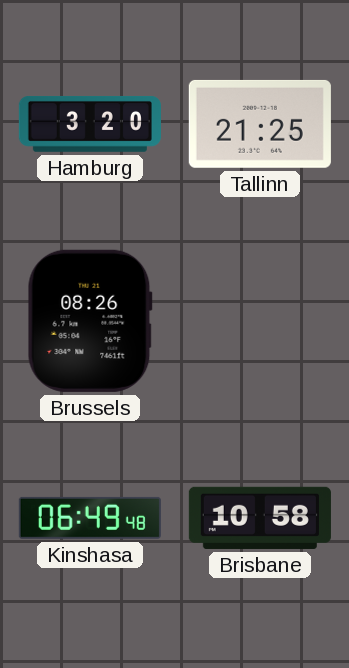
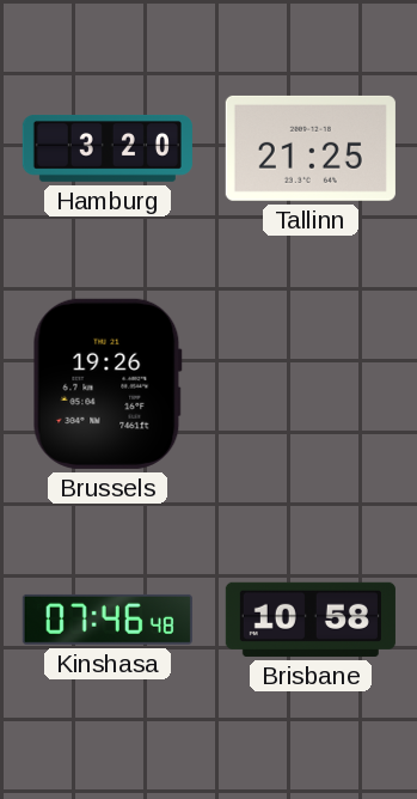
Brussels: 08:26 -> 19:26 (108, 384)
Kinshasa: 06:49 -> 07:46 (108, 620)
